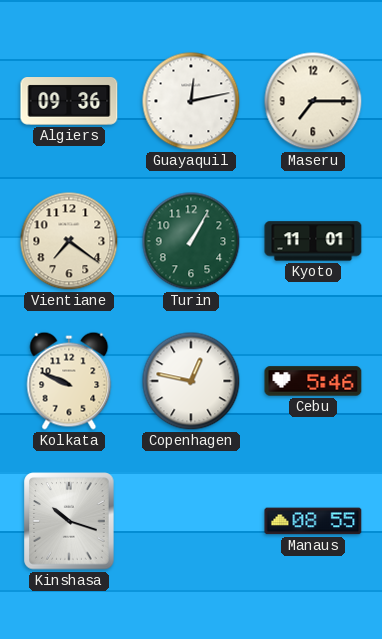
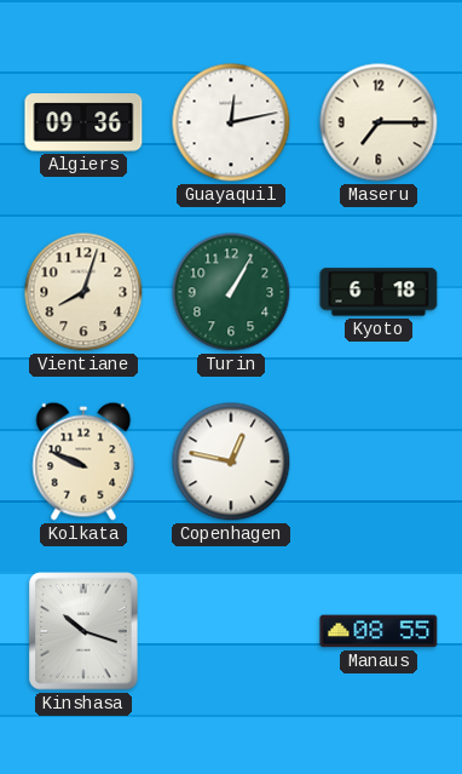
Vientiane: 7:21 -> 8:03 (83, 292)
Kyoto: 11:01 -> 6:18 (379, 292)
Cebu: 5:46 -> none (313, 381)
